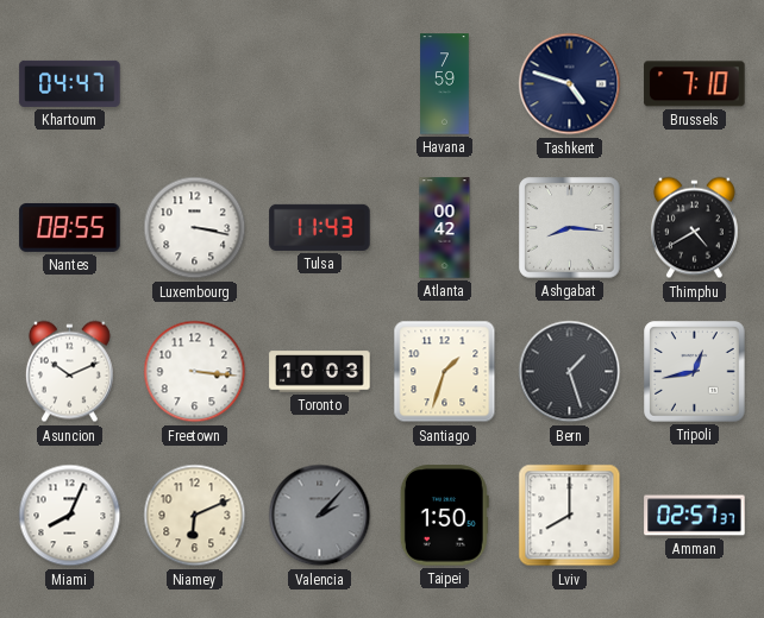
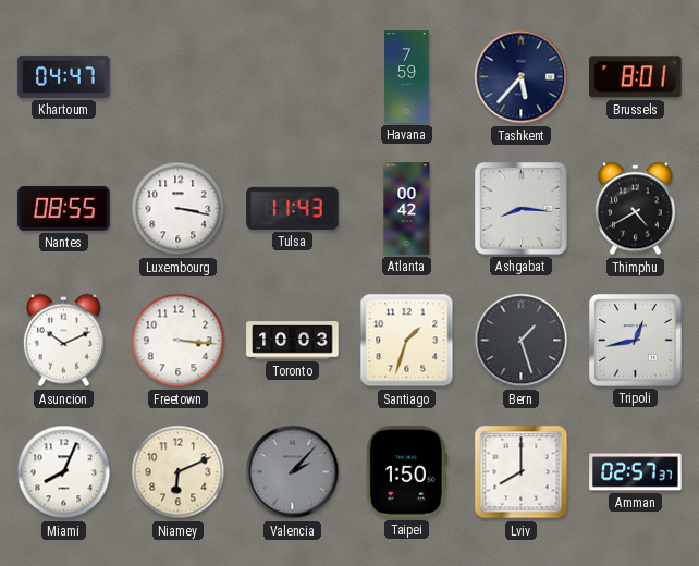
Tashkent: 4:48 -> 5:37 (522, 77)
Brussels: 7:10 -> 8:01 (636, 77)
